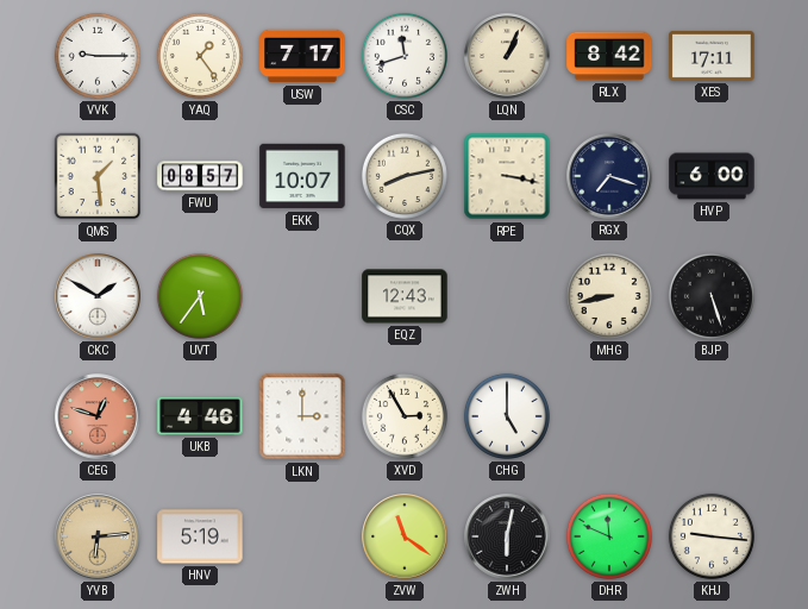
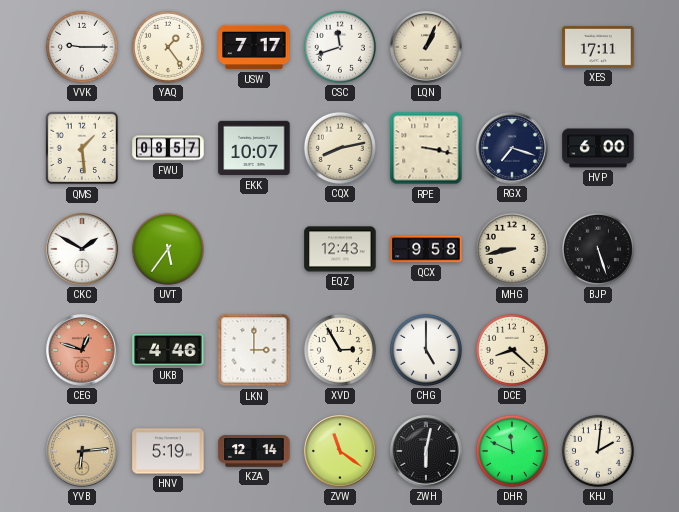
RLX: 8:42 -> none (609, 56)
QCX: none -> 9:58 (426, 249)
DCE: none -> 8:22 (512, 350)
KZA: none -> 12:14 (254, 451)
KHJ: 9:16 -> 2:01 (598, 451)
